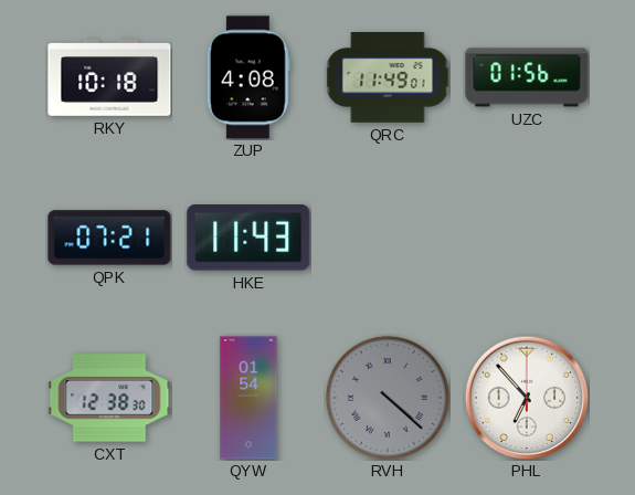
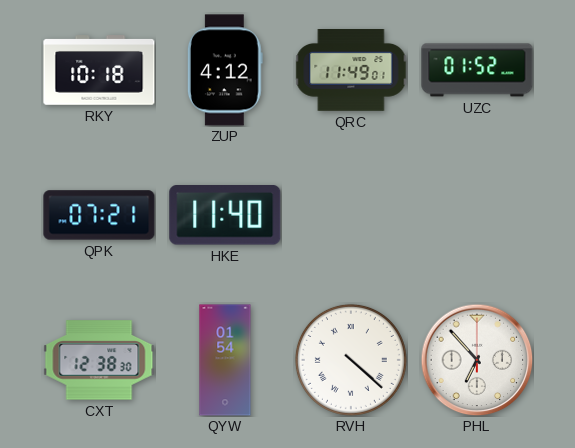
ZUP: 4:08 -> 4:12 (225, 70)
UZC: 01:56 -> 01:52 (477, 70)
HKE: 11:43 -> 11:40 (225, 216)
RVH dial: grey -> white (351, 360)
